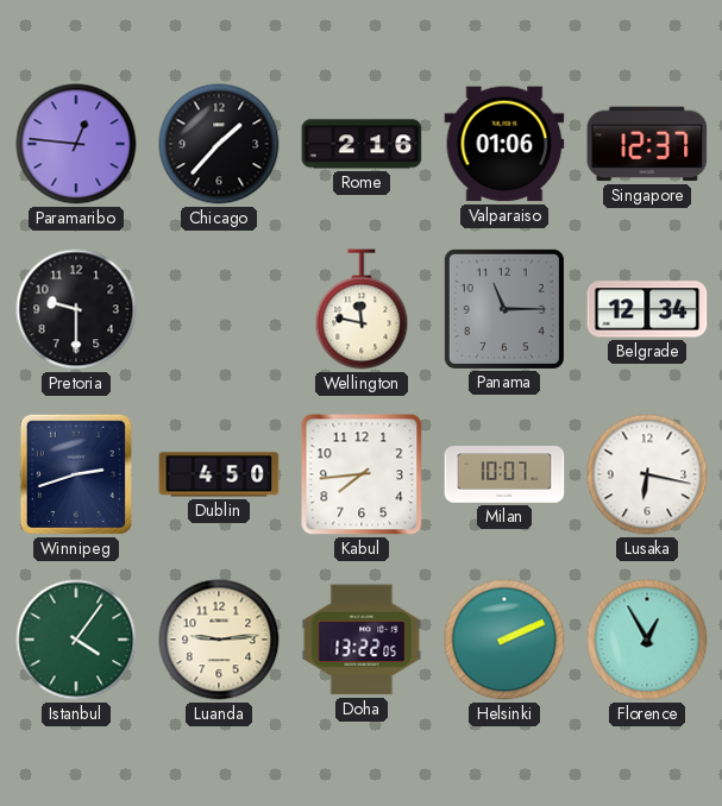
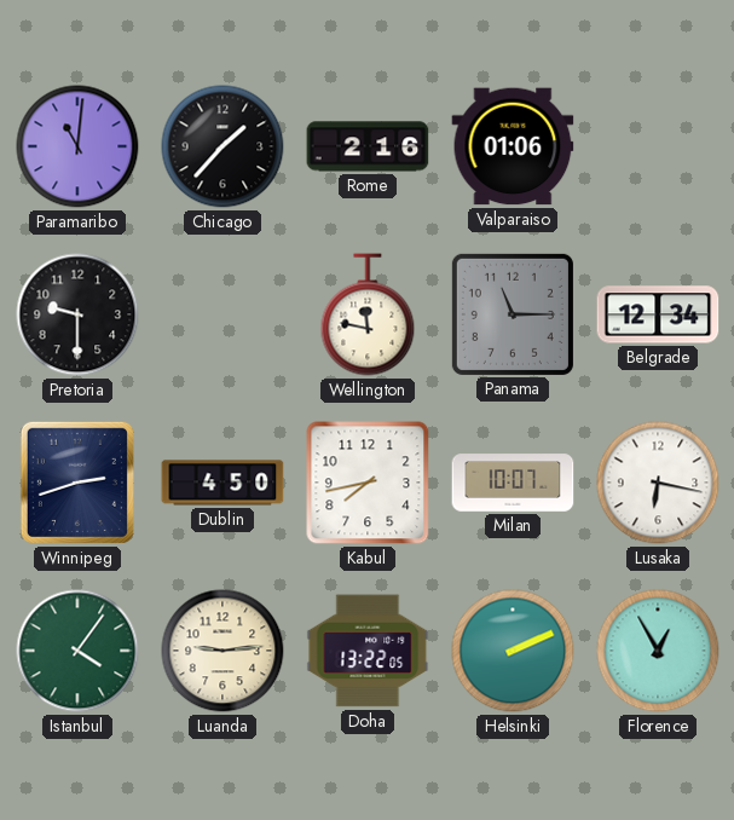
Paramaribo: 12:46 -> 11:01 (77, 146)
Singapore: 12:37 -> none (647, 144)
Kabul: 7:44 -> 7:43 (368, 483)
